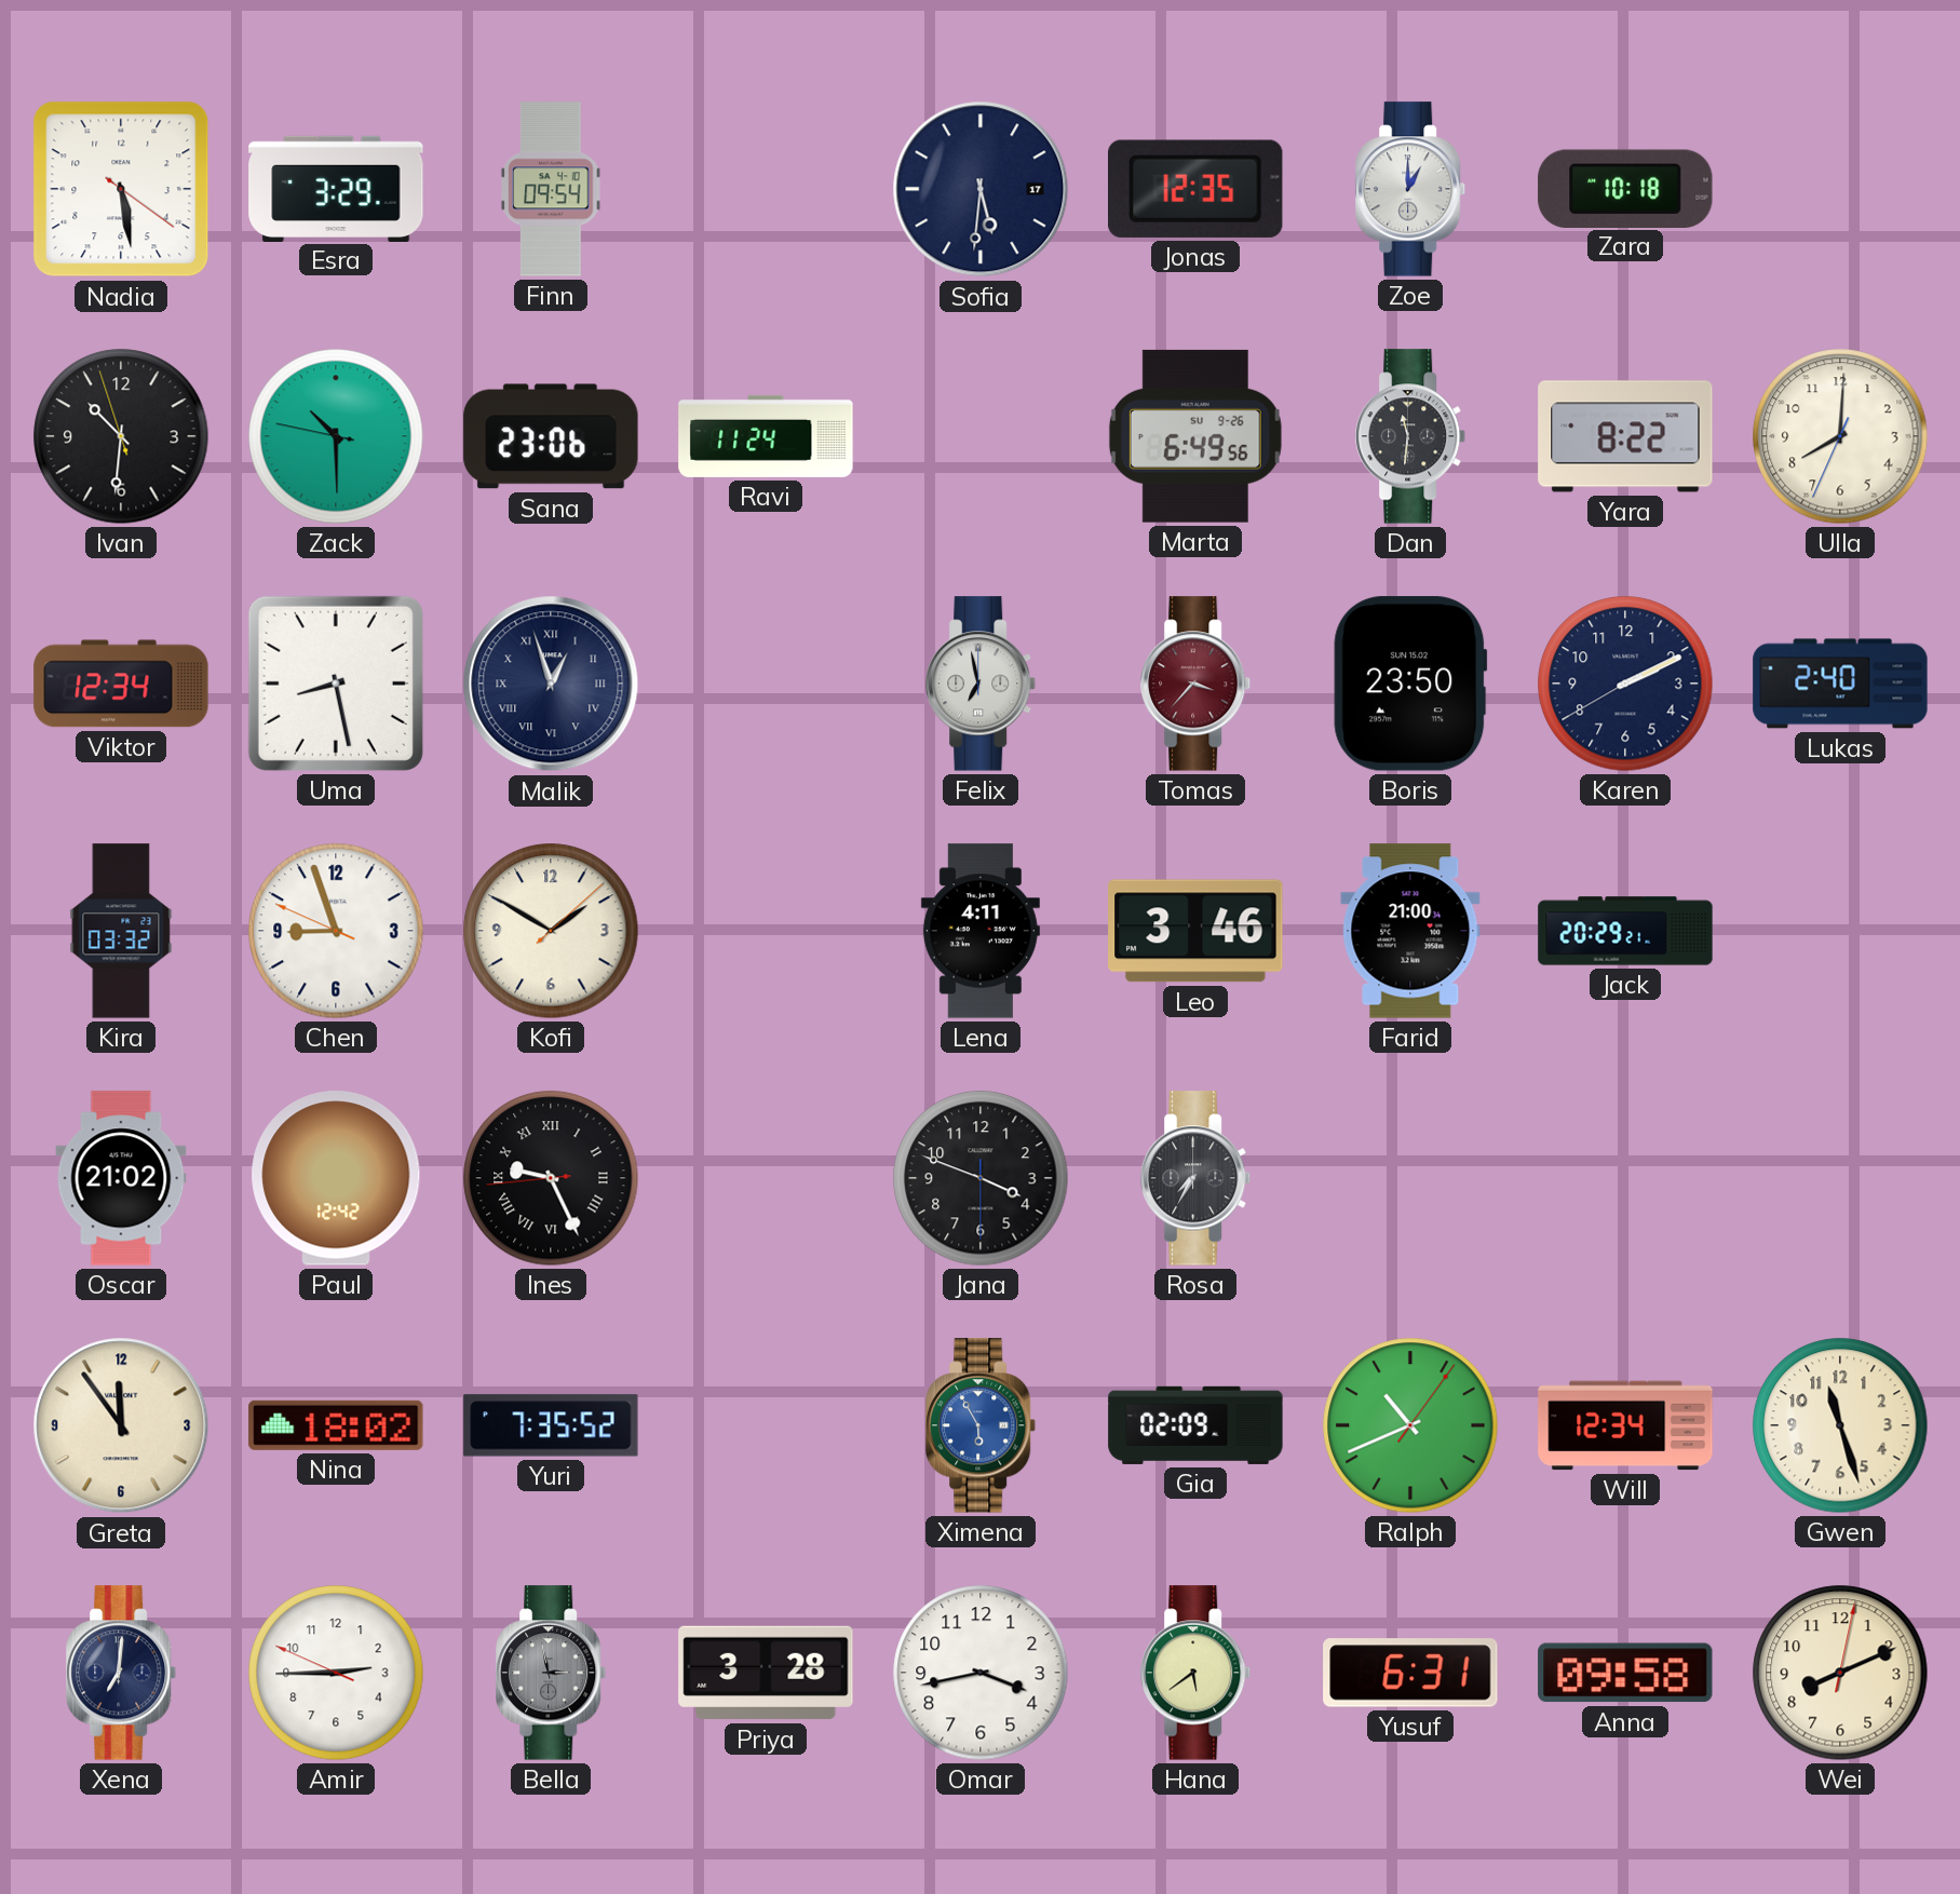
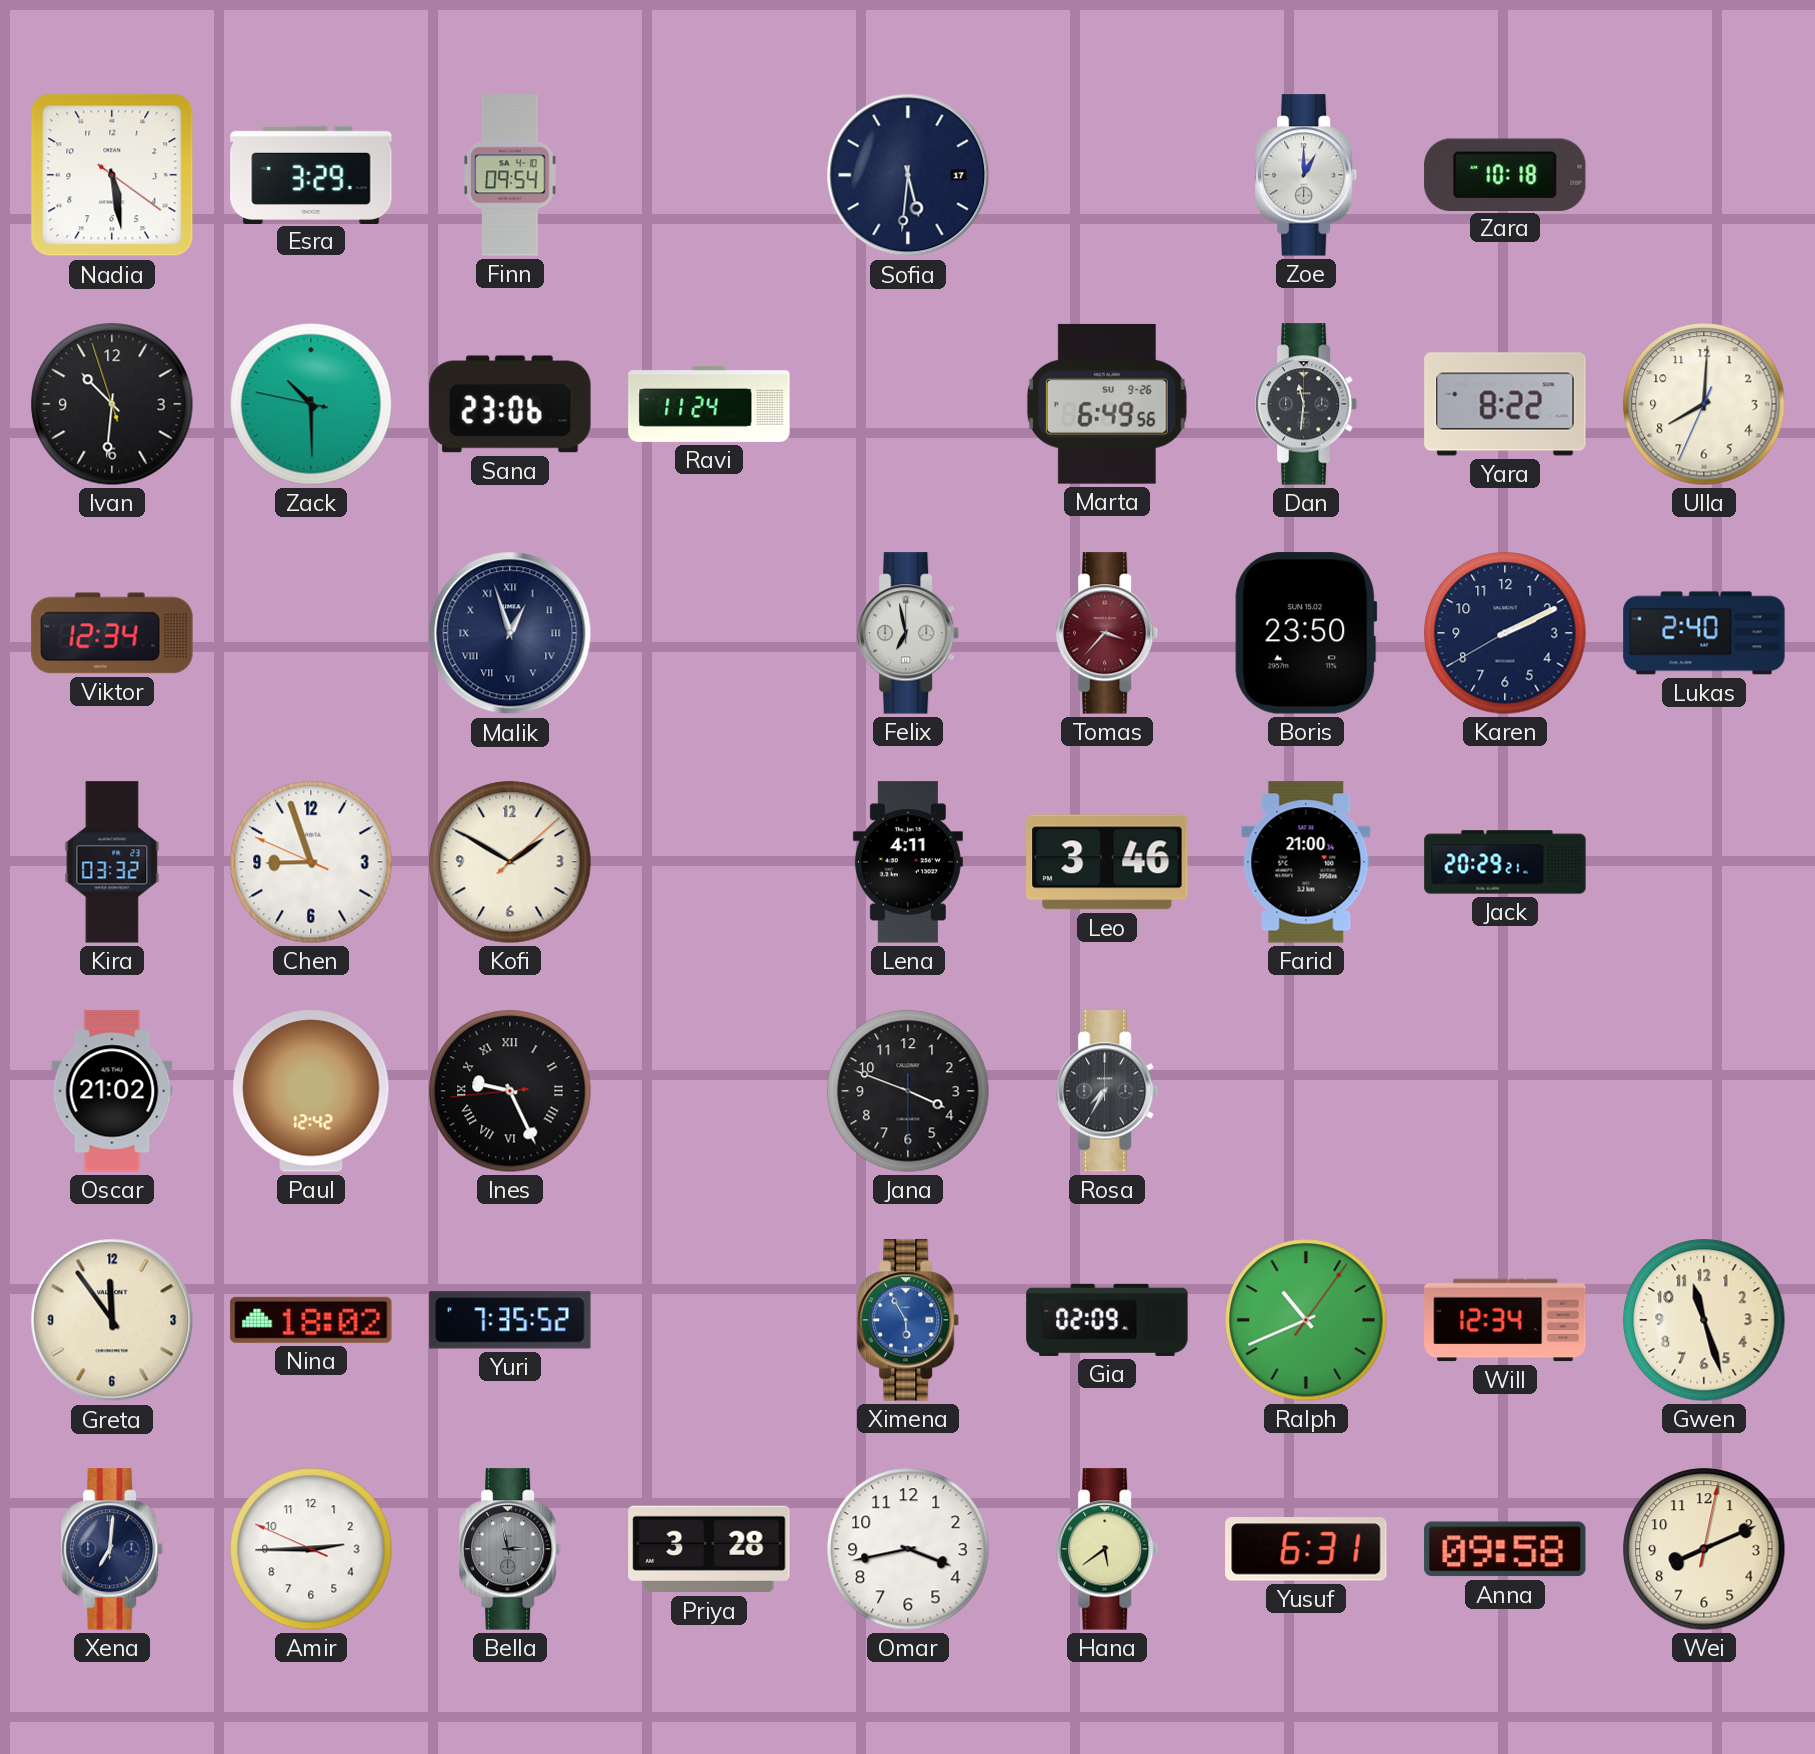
Jonas: 12:35 -> none (1195, 189)
Uma: 8:28 -> none (336, 684)
